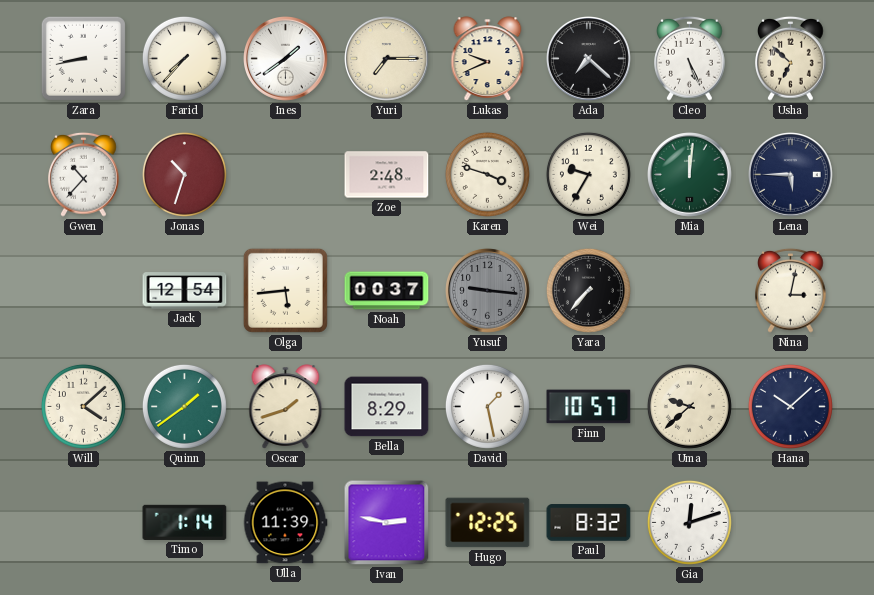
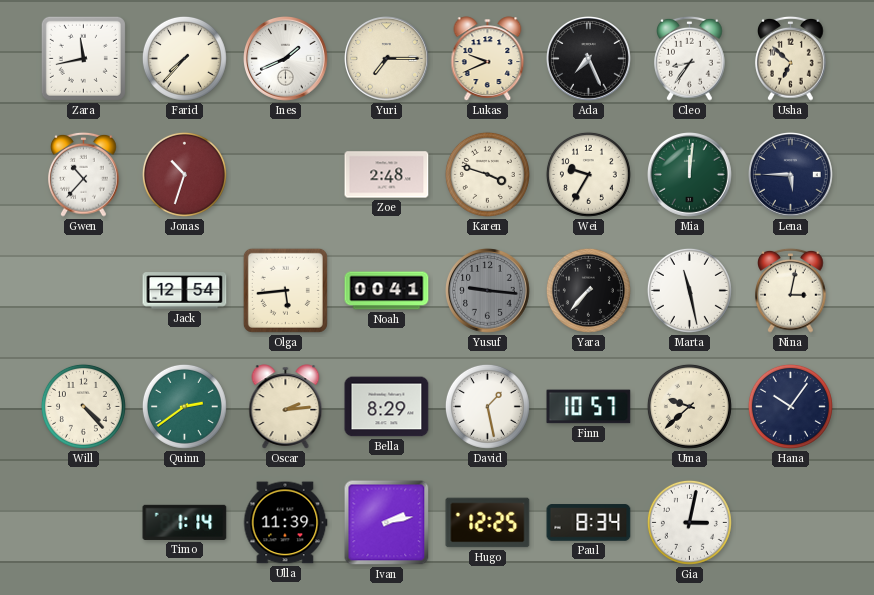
Zara: 8:43 -> 11:43 (83, 58)
Ines: 1:39 -> 1:41 (286, 59)
Ada: 7:22 -> 7:26 (589, 59)
Cleo: 5:26 -> 8:36 (690, 58)
Noah: 00:37 -> 00:41 (387, 291)
Marta: none -> 11:28 (689, 290)
Will: 4:08 -> 4:23 (83, 406)
Quinn: 1:39 -> 2:39 (184, 406)
Oscar: 1:42 -> 2:14 (286, 407)
Hana: 10:08 -> 10:06 (790, 406)
Ivan: 2:47 -> 2:13 (387, 523)
Paul: 8:32 -> 8:34 (589, 523)
Gia: 12:12 -> 3:02 (689, 522)
